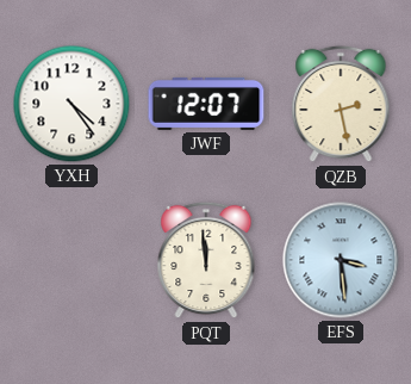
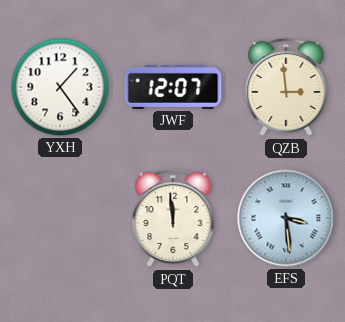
YXH: 4:24 -> 1:24 (60, 87)
QZB: 2:28 -> 2:59 (286, 87)
